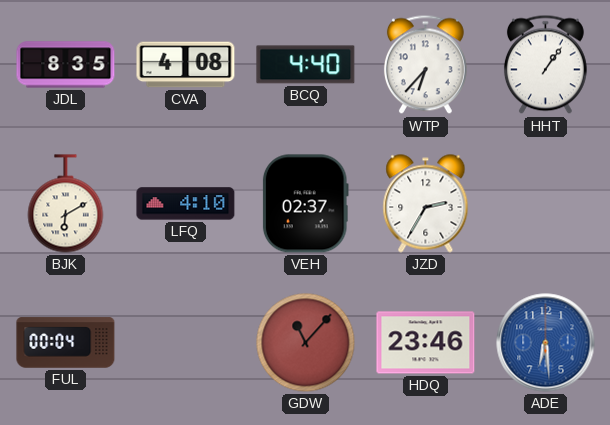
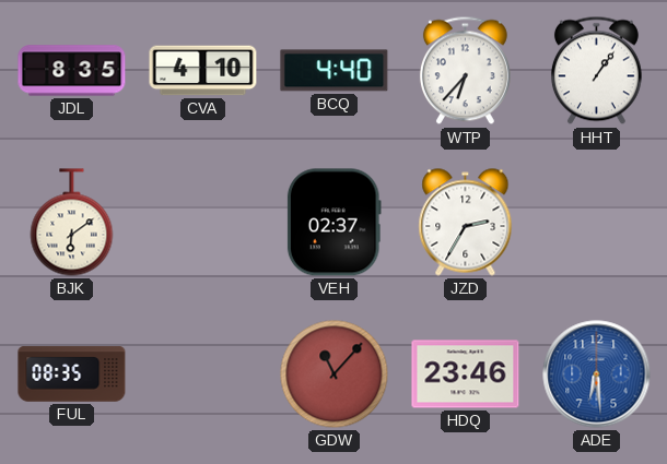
CVA: 4:08 -> 4:10 (203, 71)
BJK: 6:10 -> 6:09 (72, 223)
LFQ: 4:10 -> none (186, 204)
FUL: 00:04 -> 08:35 (72, 374)
